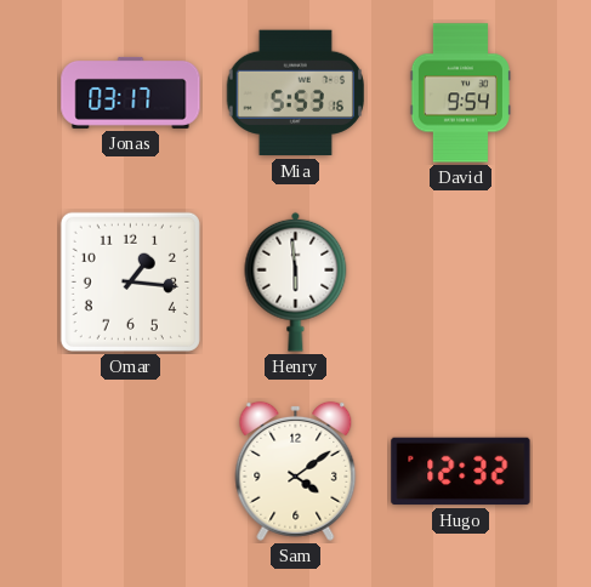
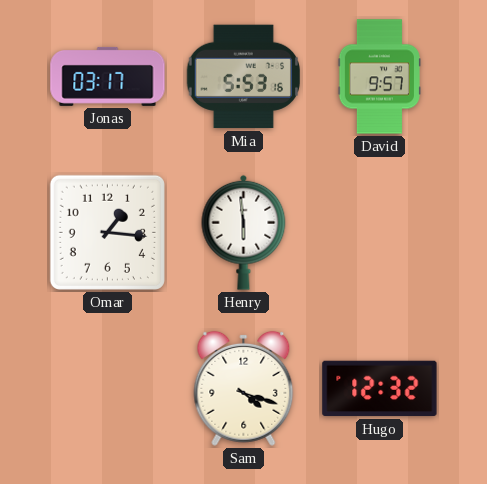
David: 9:54 -> 9:57 (379, 77)
Sam: 4:09 -> 4:18 (244, 388)
